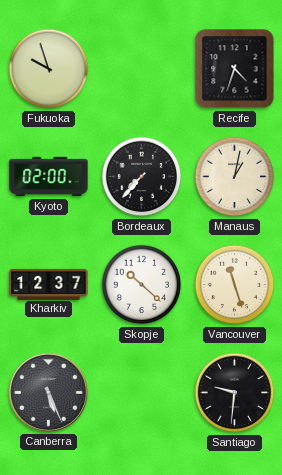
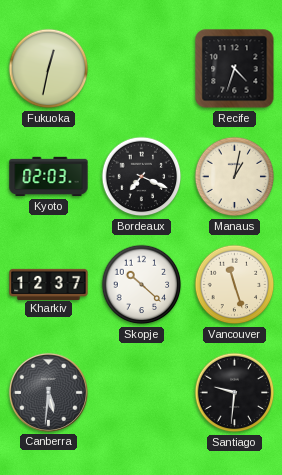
Fukuoka: 9:57 -> 12:32 (49, 69)
Kyoto: 02:00 -> 02:03 (49, 177)
Bordeaux: 7:37 -> 7:19 (142, 177)
Canberra: 5:26 -> 5:31 (48, 392)
